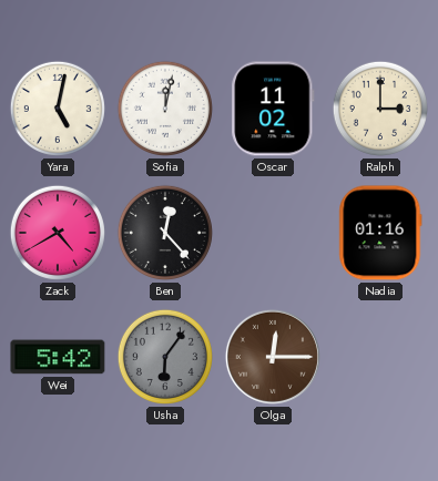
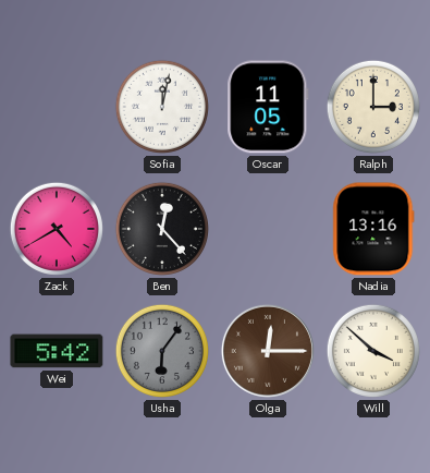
Yara: 5:02 -> none (58, 109)
Oscar: 11:02 -> 11:05 (268, 107)
Nadia: 01:16 -> 13:16 (373, 229)
Will: none -> 3:52 (373, 351)
